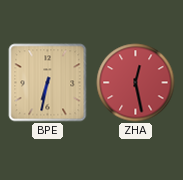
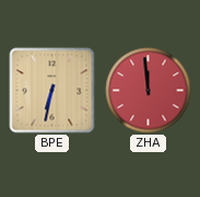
ZHA: 12:28 -> 11:59 (149, 91)
